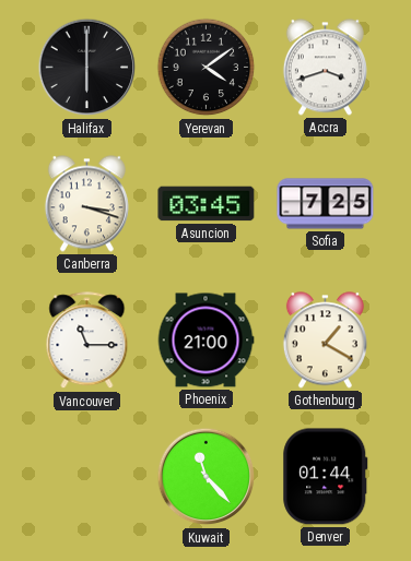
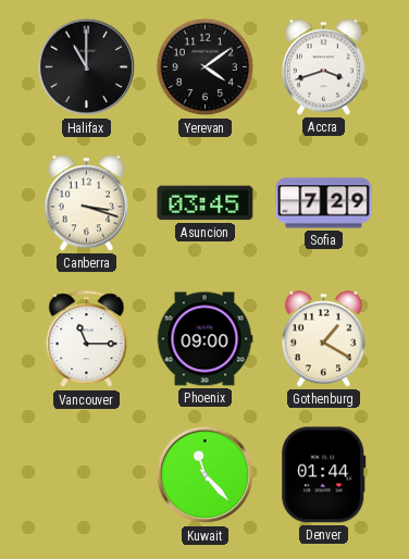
Halifax: 6:00 -> 11:00 (87, 67)
Sofia: 7:25 -> 7:29 (324, 203)
Phoenix: 21:00 -> 09:00 (205, 339)
